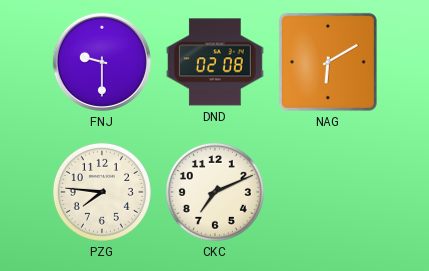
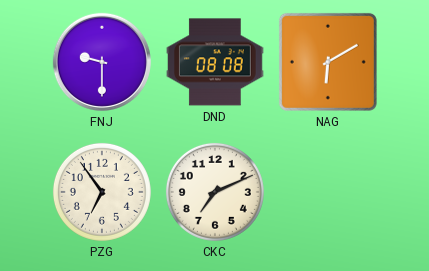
DND: 02:08 -> 08:08 (215, 62)
PZG: 7:46 -> 6:54 (102, 192)
